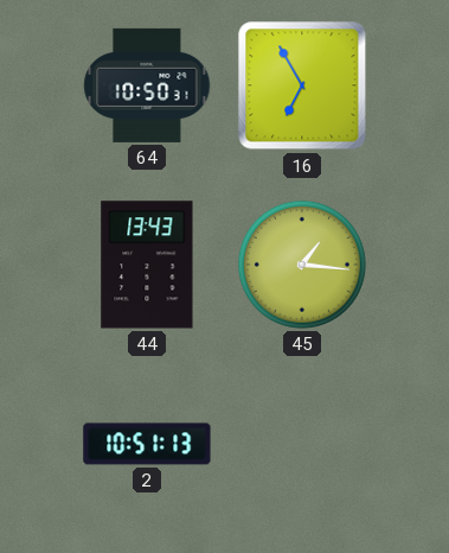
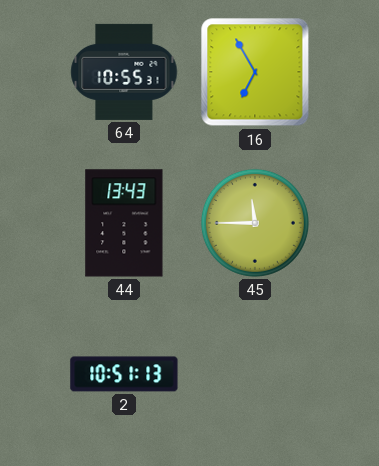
64: 10:50 -> 10:55 (124, 72)
45: 1:16 -> 11:45 (255, 223)
